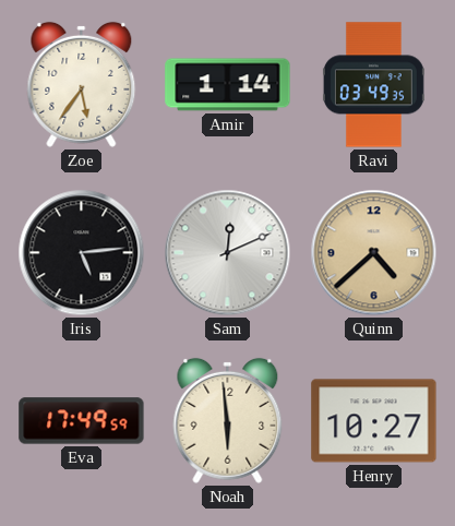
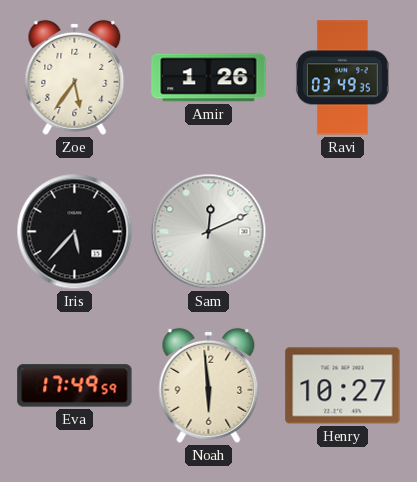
Amir: 1:14 -> 1:26 (209, 78)
Iris: 5:14 -> 5:37 (75, 232)
Quinn: 4:38 -> none (374, 253)
